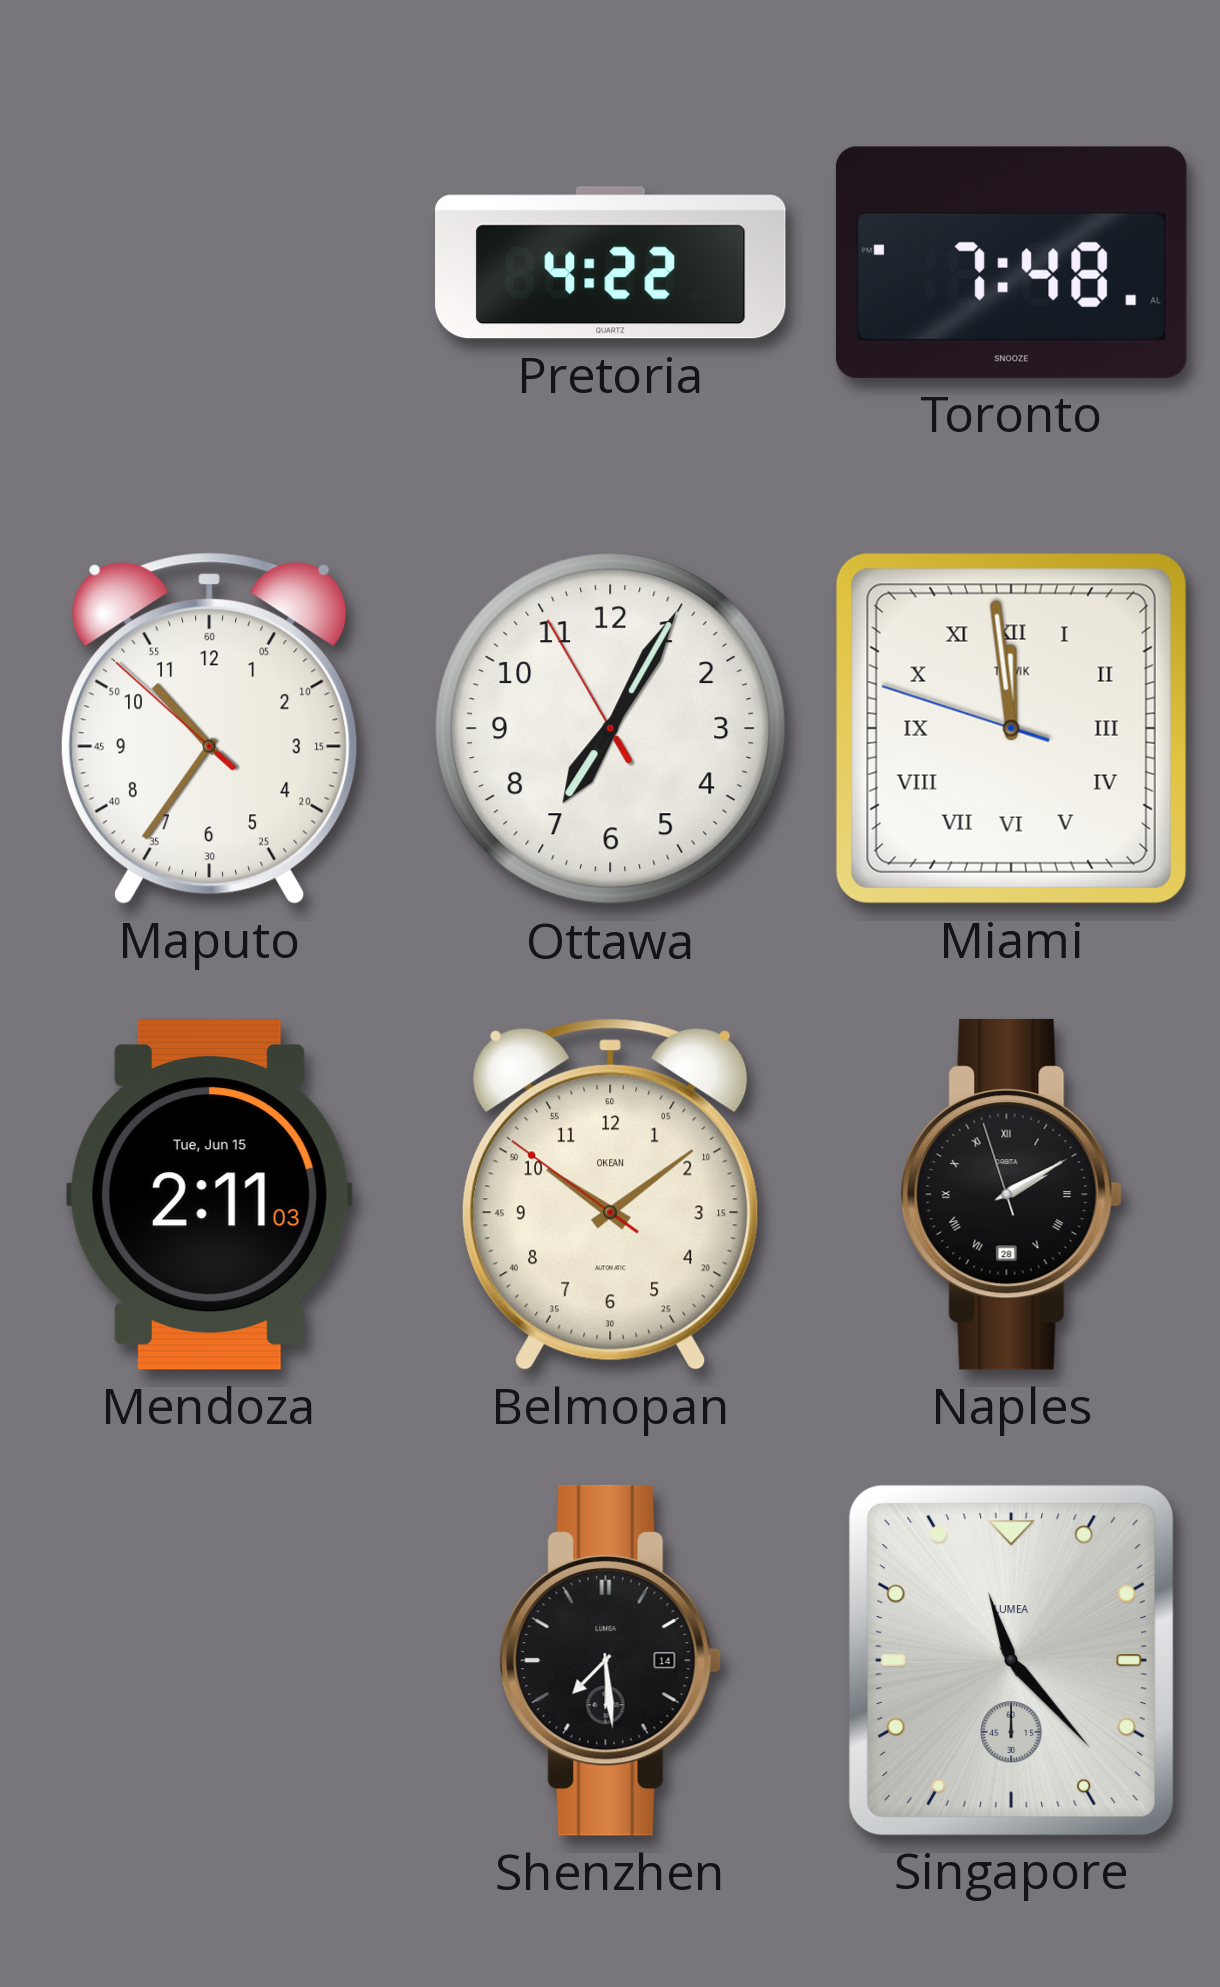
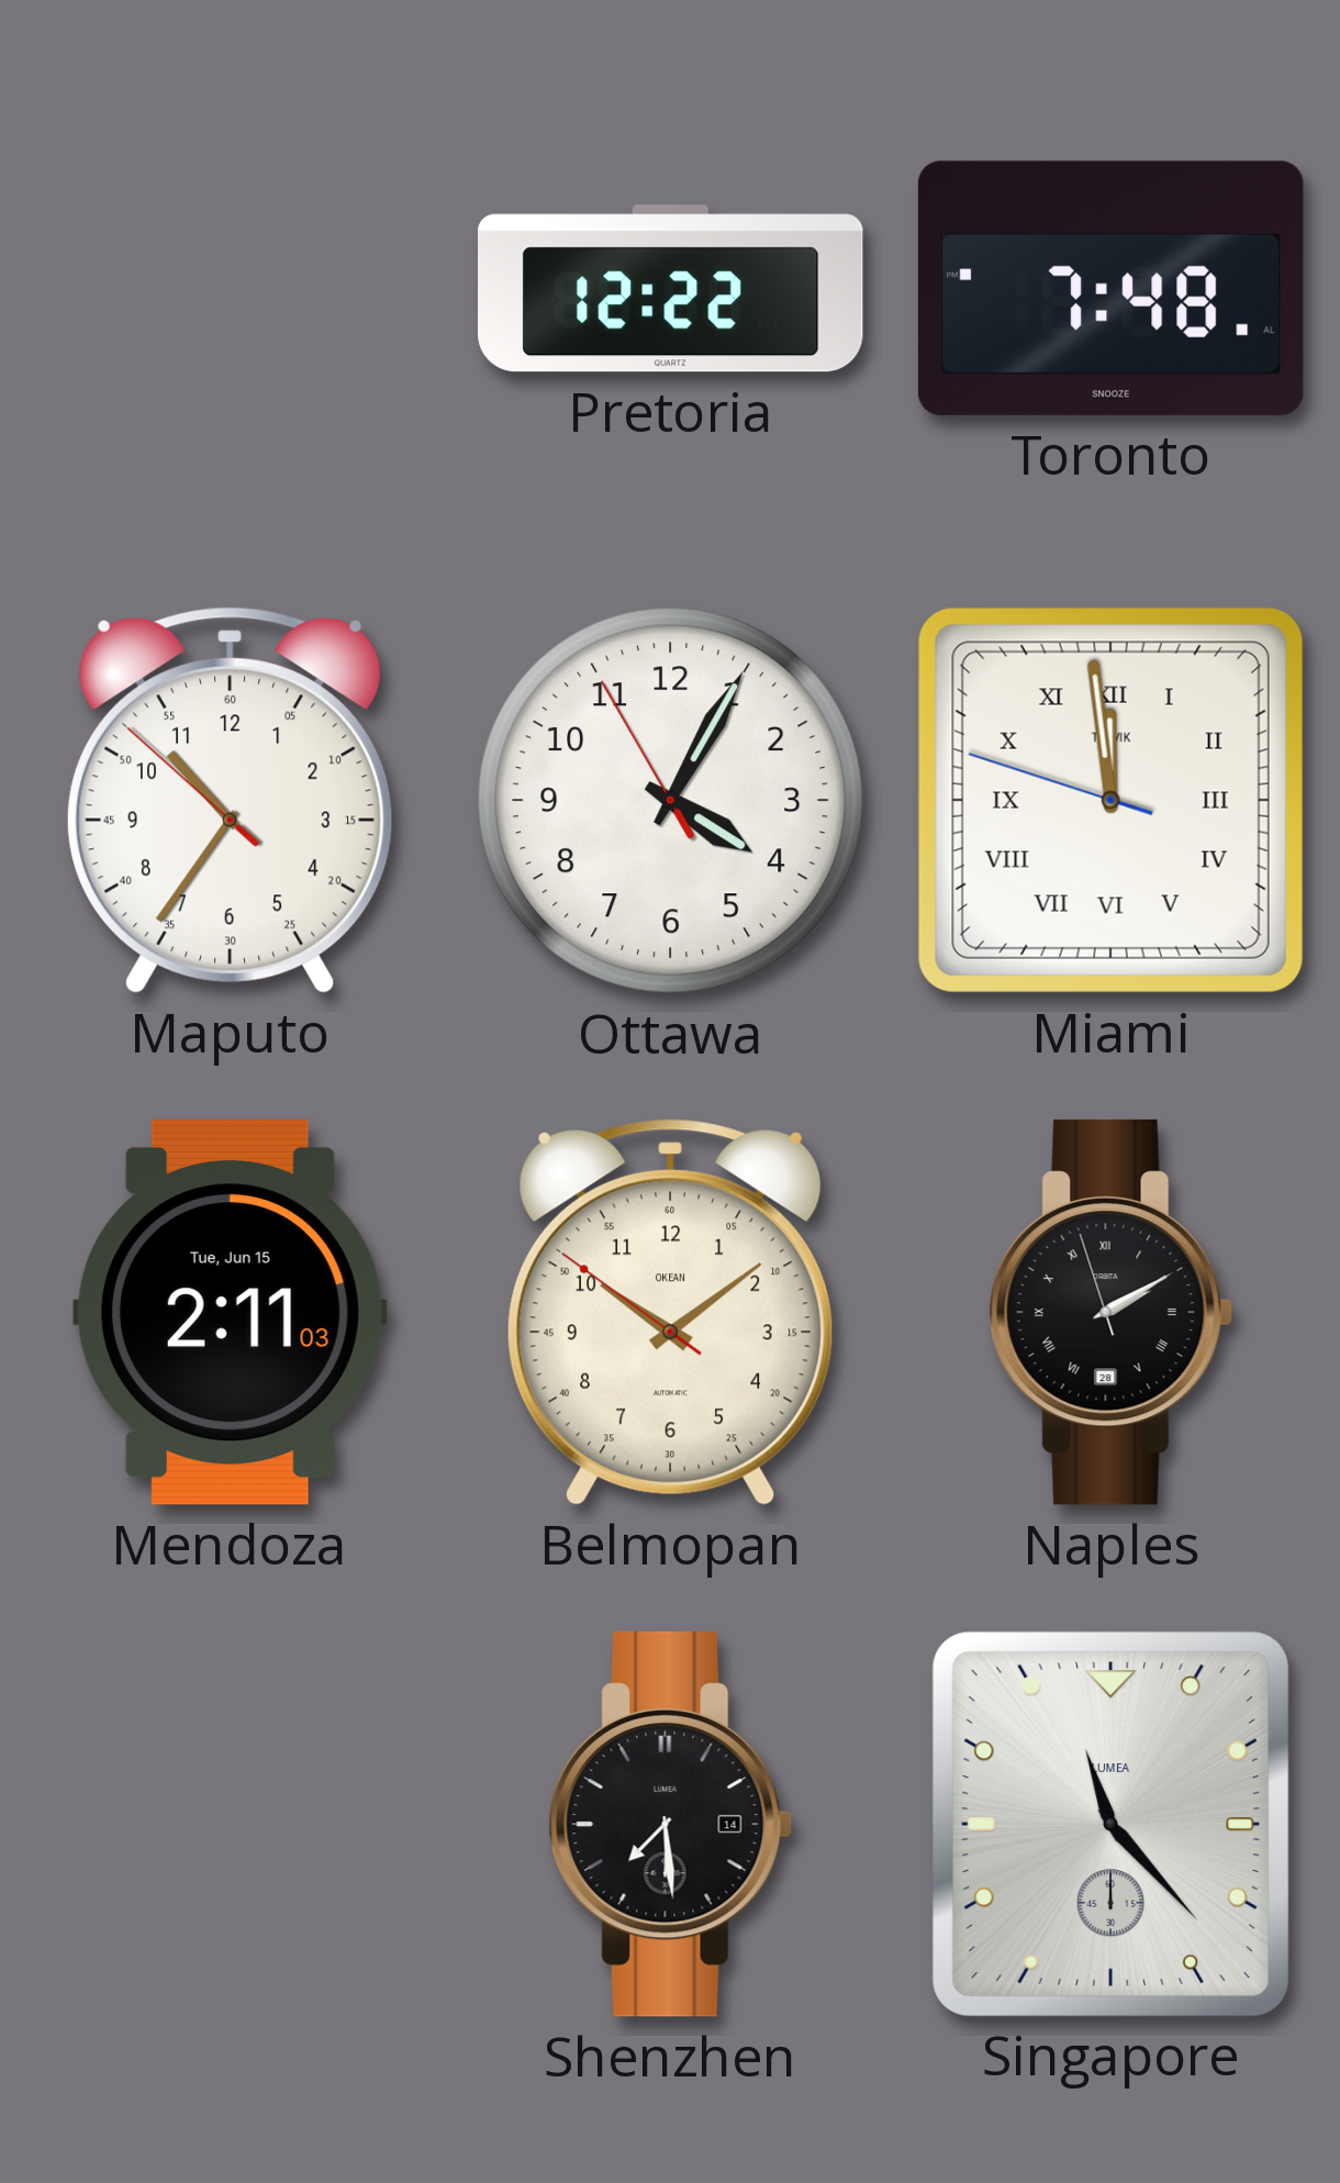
Pretoria: 4:22 -> 12:22 (671, 289)
Ottawa: 7:04 -> 4:04 (671, 801)
